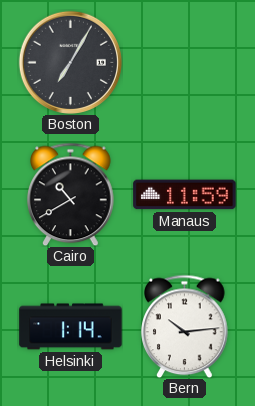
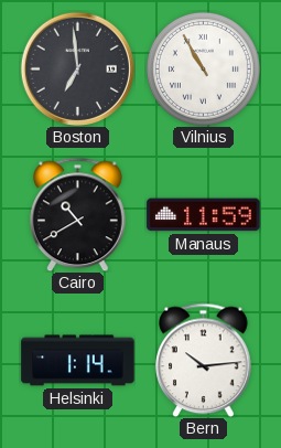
Boston: 7:05 -> 6:59 (77, 68)
Vilnius: none -> 10:55 (203, 68)
